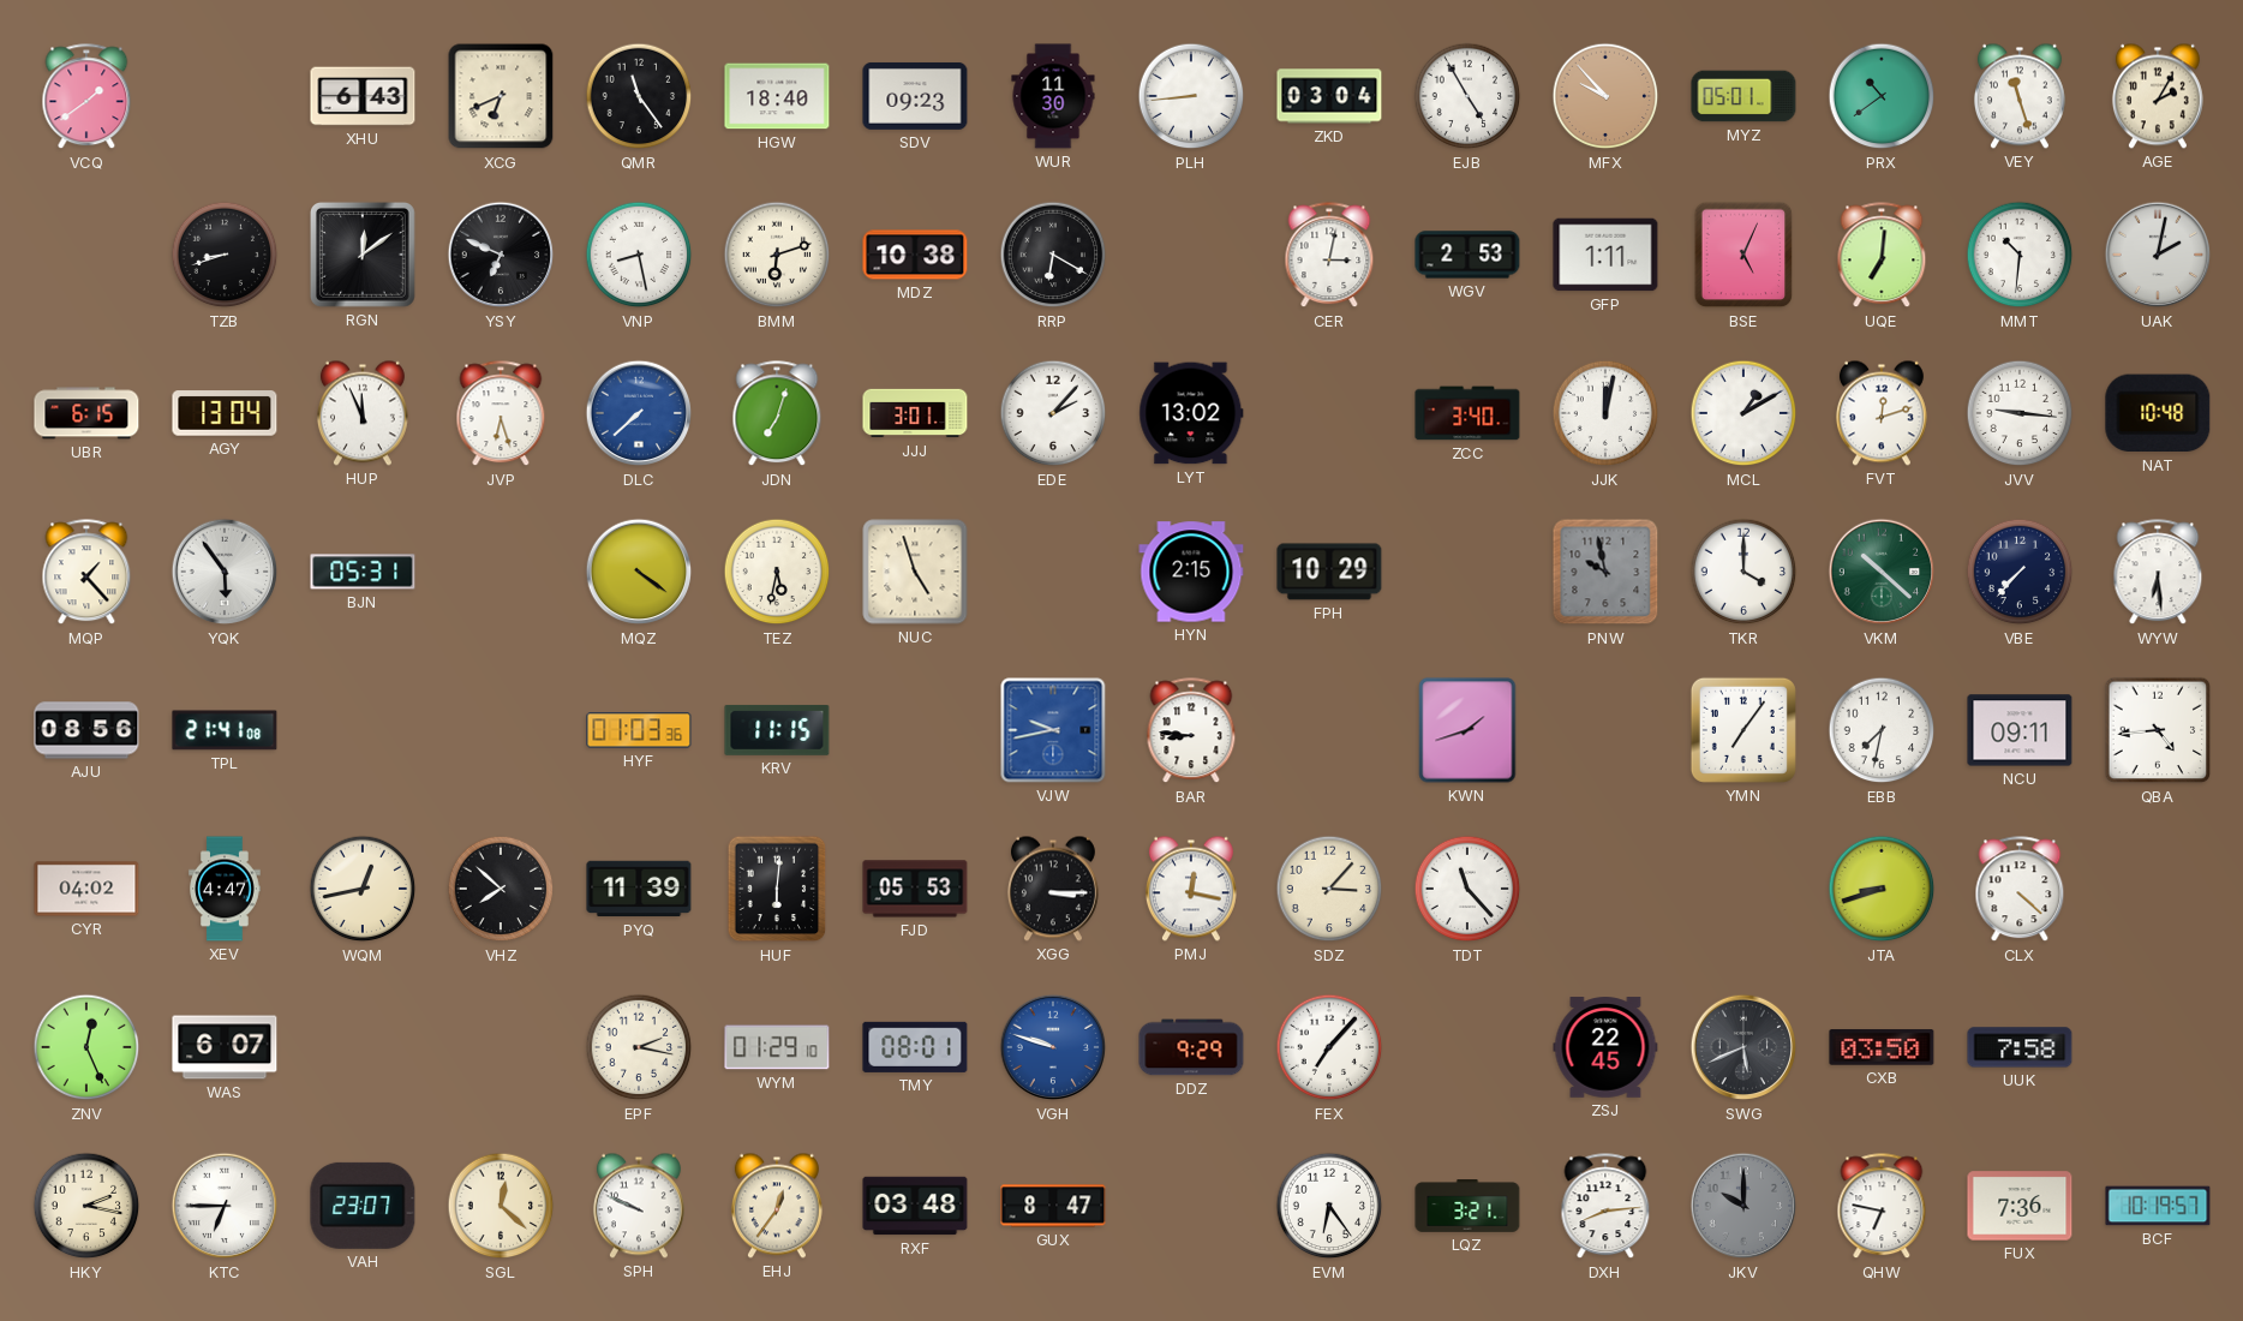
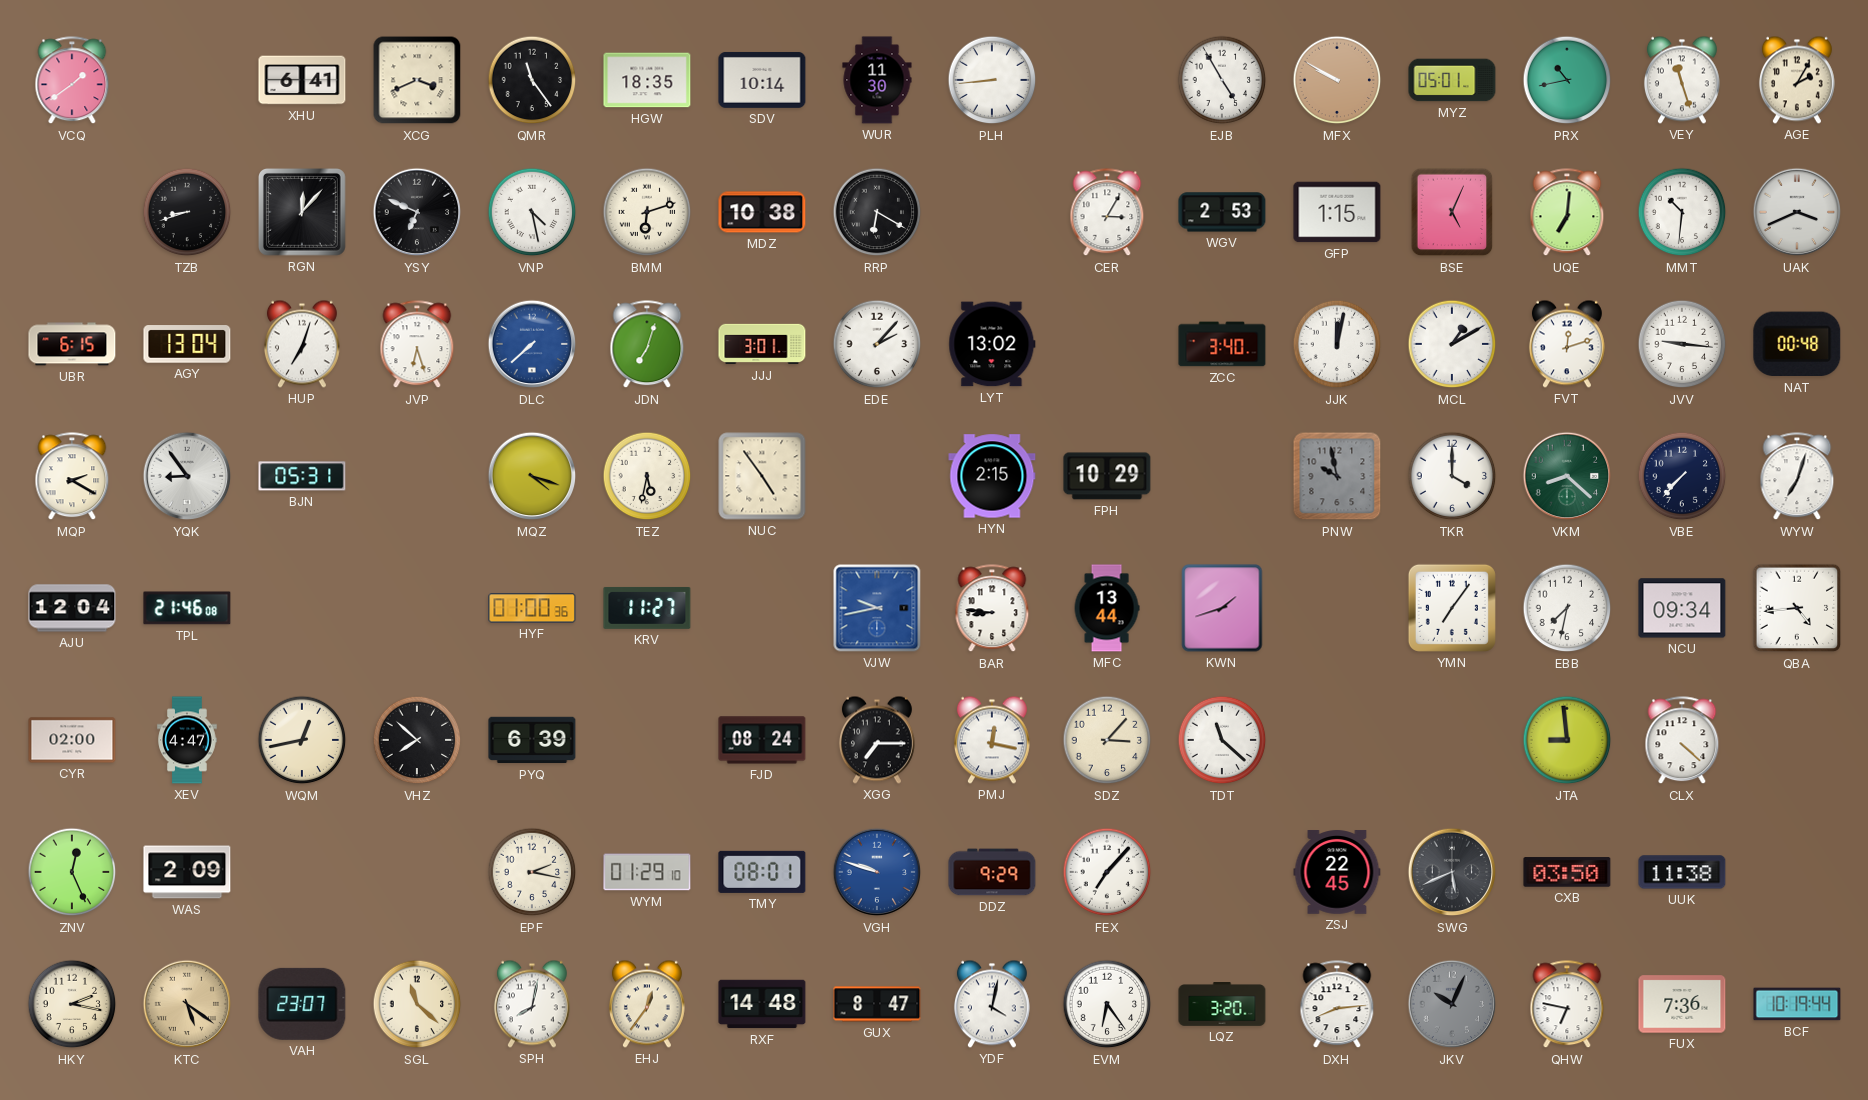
XHU: 6:43 -> 6:41 (302, 80)
XCG: 6:41 -> 3:41 (417, 80)
HGW: 18:40 -> 18:35 (647, 80)
SDV: 09:23 -> 10:14 (762, 80)
ZKD: 03:04 -> none (1329, 96)
MFX: 9:53 -> 9:50 (1337, 80)
PRX: 10:39 -> 10:43 (1567, 80)
RGN: 12:09 -> 12:07 (303, 213)
VNP: 8:28 -> 4:28 (532, 212)
CER: 3:02 -> 3:05 (1107, 213)
GFP: 1:11 -> 1:15 (1337, 212)
UAK: 2:02 -> 3:41 (1797, 212)
HUP: 11:56 -> 7:03 (302, 344)
NAT: 10:48 -> 00:48 (1797, 344)
MQP: 1:23 -> 2:20 (72, 477)
YQK: 5:54 -> 8:54 (187, 476)
MQZ: 4:21 -> 4:18 (532, 476)
NUC: 4:57 -> 4:54 (762, 476)
VKM: 10:22 -> 8:22 (1567, 476)
WYW: 6:29 -> 7:03 (1797, 477)
AJU: 08:56 -> 12:04 (72, 608)
TPL: 21:41 -> 21:46 (187, 608)
HYF: 01:03 -> 01:00 (532, 608)
KRV: 11:15 -> 11:27 (647, 608)
MFC: none -> 13:44 (1107, 608)
NCU: 09:11 -> 09:34 (1682, 608)
CYR: 04:02 -> 02:00 (72, 740)
PYQ: 11:39 -> 6:39 (532, 740)
HUF: 6:01 -> none (777, 889)
FJD: 05:53 -> 08:24 (762, 740)
XGG: 3:15 -> 7:15 (877, 740)
TDT: 11:23 -> 11:22 (1222, 740)
JTA: 8:42 -> 8:59 (1567, 740)
WAS: 6:07 -> 2:09 (187, 872)
UUK: 7:58 -> 11:38 (1682, 872)
KTC: 6:45 -> 5:21 (187, 1004)
KTC dial: white -> champagne (187, 1004)
SGL: 12:22 -> 11:22 (417, 1004)
SPH: 9:49 -> 8:02 (532, 1004)
RXF: 03:48 -> 14:48 (762, 1004)
YDF: none -> 4:02 (992, 1004)
LQZ: 3:21 -> 3:20 (1222, 1004)
JKV: 10:00 -> 10:04 (1452, 1004)
BCF: 10:19:57 -> 10:19:44 (1797, 1004)
